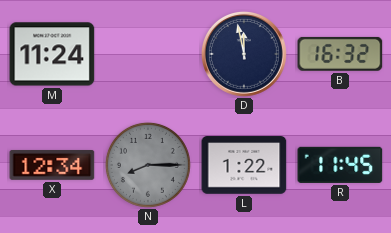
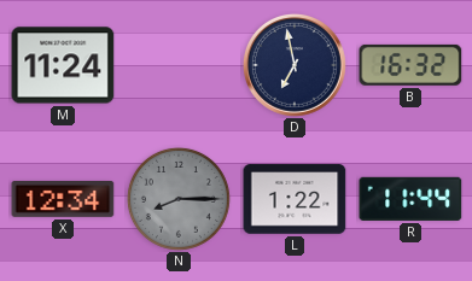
D: 11:58 -> 6:58 (295, 65)
R: 11:45 -> 11:44 (410, 199)
